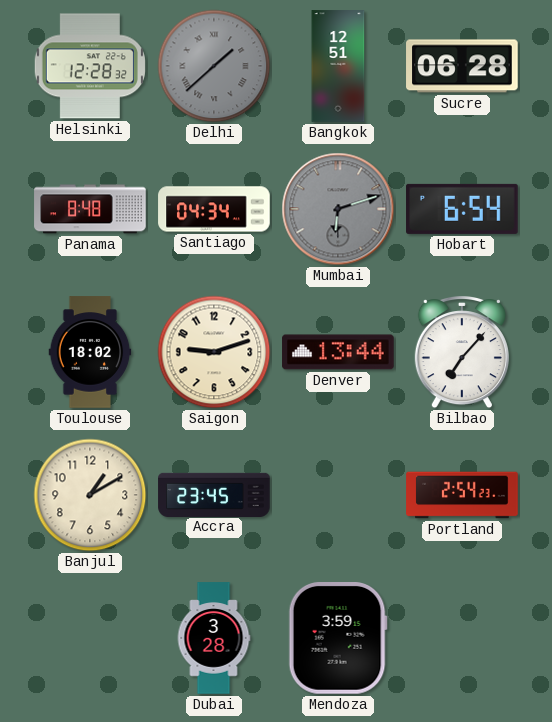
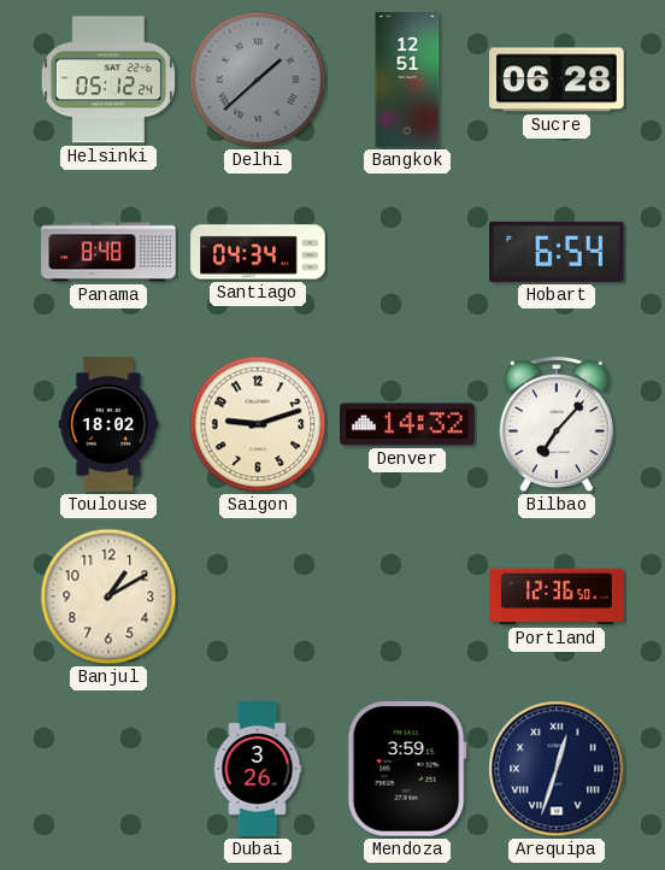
Helsinki: 12:28 -> 05:12 (108, 80)
Mumbai: 6:12 -> none (338, 209)
Denver: 13:44 -> 14:32 (407, 424)
Accra: 23:45 -> none (214, 494)
Portland: 2:54 -> 12:36 (557, 596)
Dubai: 3:28 -> 3:26 (258, 769)
Arequipa: none -> 12:33 (557, 769)
